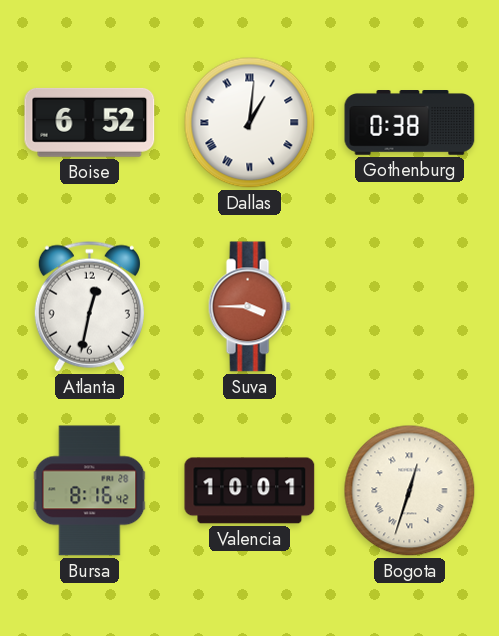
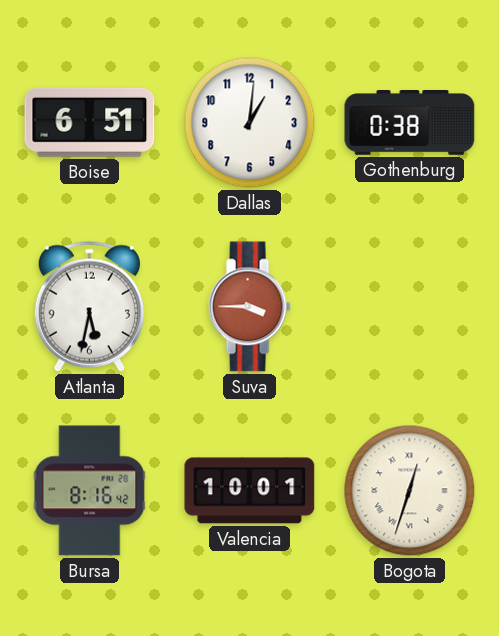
Boise: 6:52 -> 6:51 (90, 122)
Dallas numerals: Roman -> Arabic (250, 123)
Atlanta: 12:32 -> 5:32 (89, 306)
